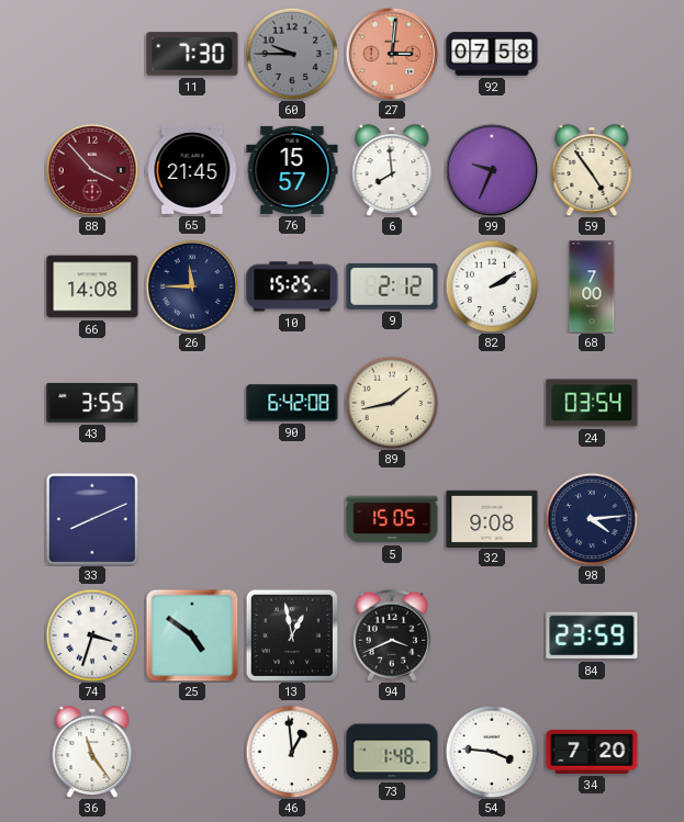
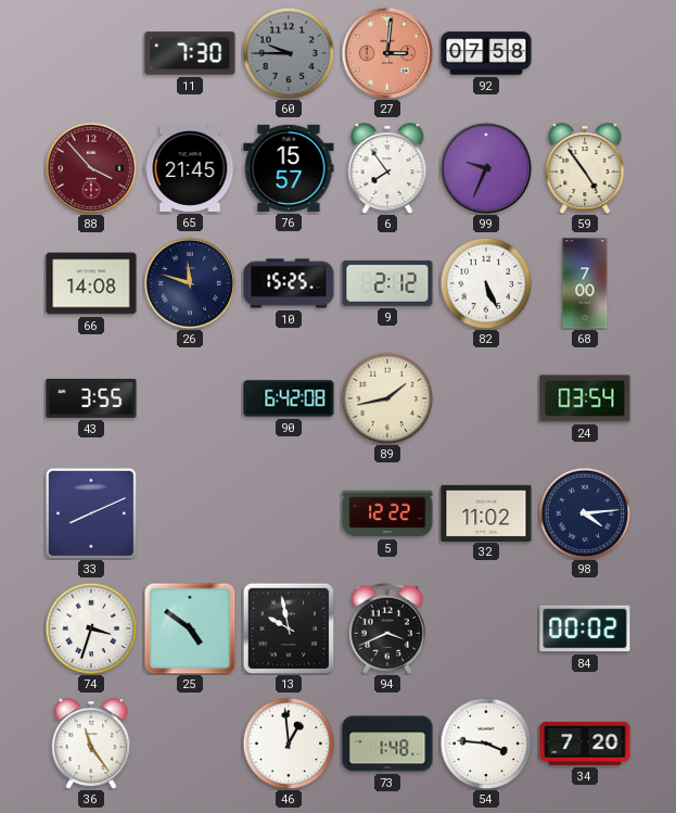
6: 7:59 -> 7:54 (387, 168)
26: 11:45 -> 11:48 (189, 282)
82: 2:10 -> 5:26 (486, 283)
5: 15:05 -> 12:22 (387, 513)
32: 9:08 -> 11:02 (486, 512)
13: 12:58 -> 9:58 (288, 627)
84: 23:59 -> 00:02 (585, 628)
